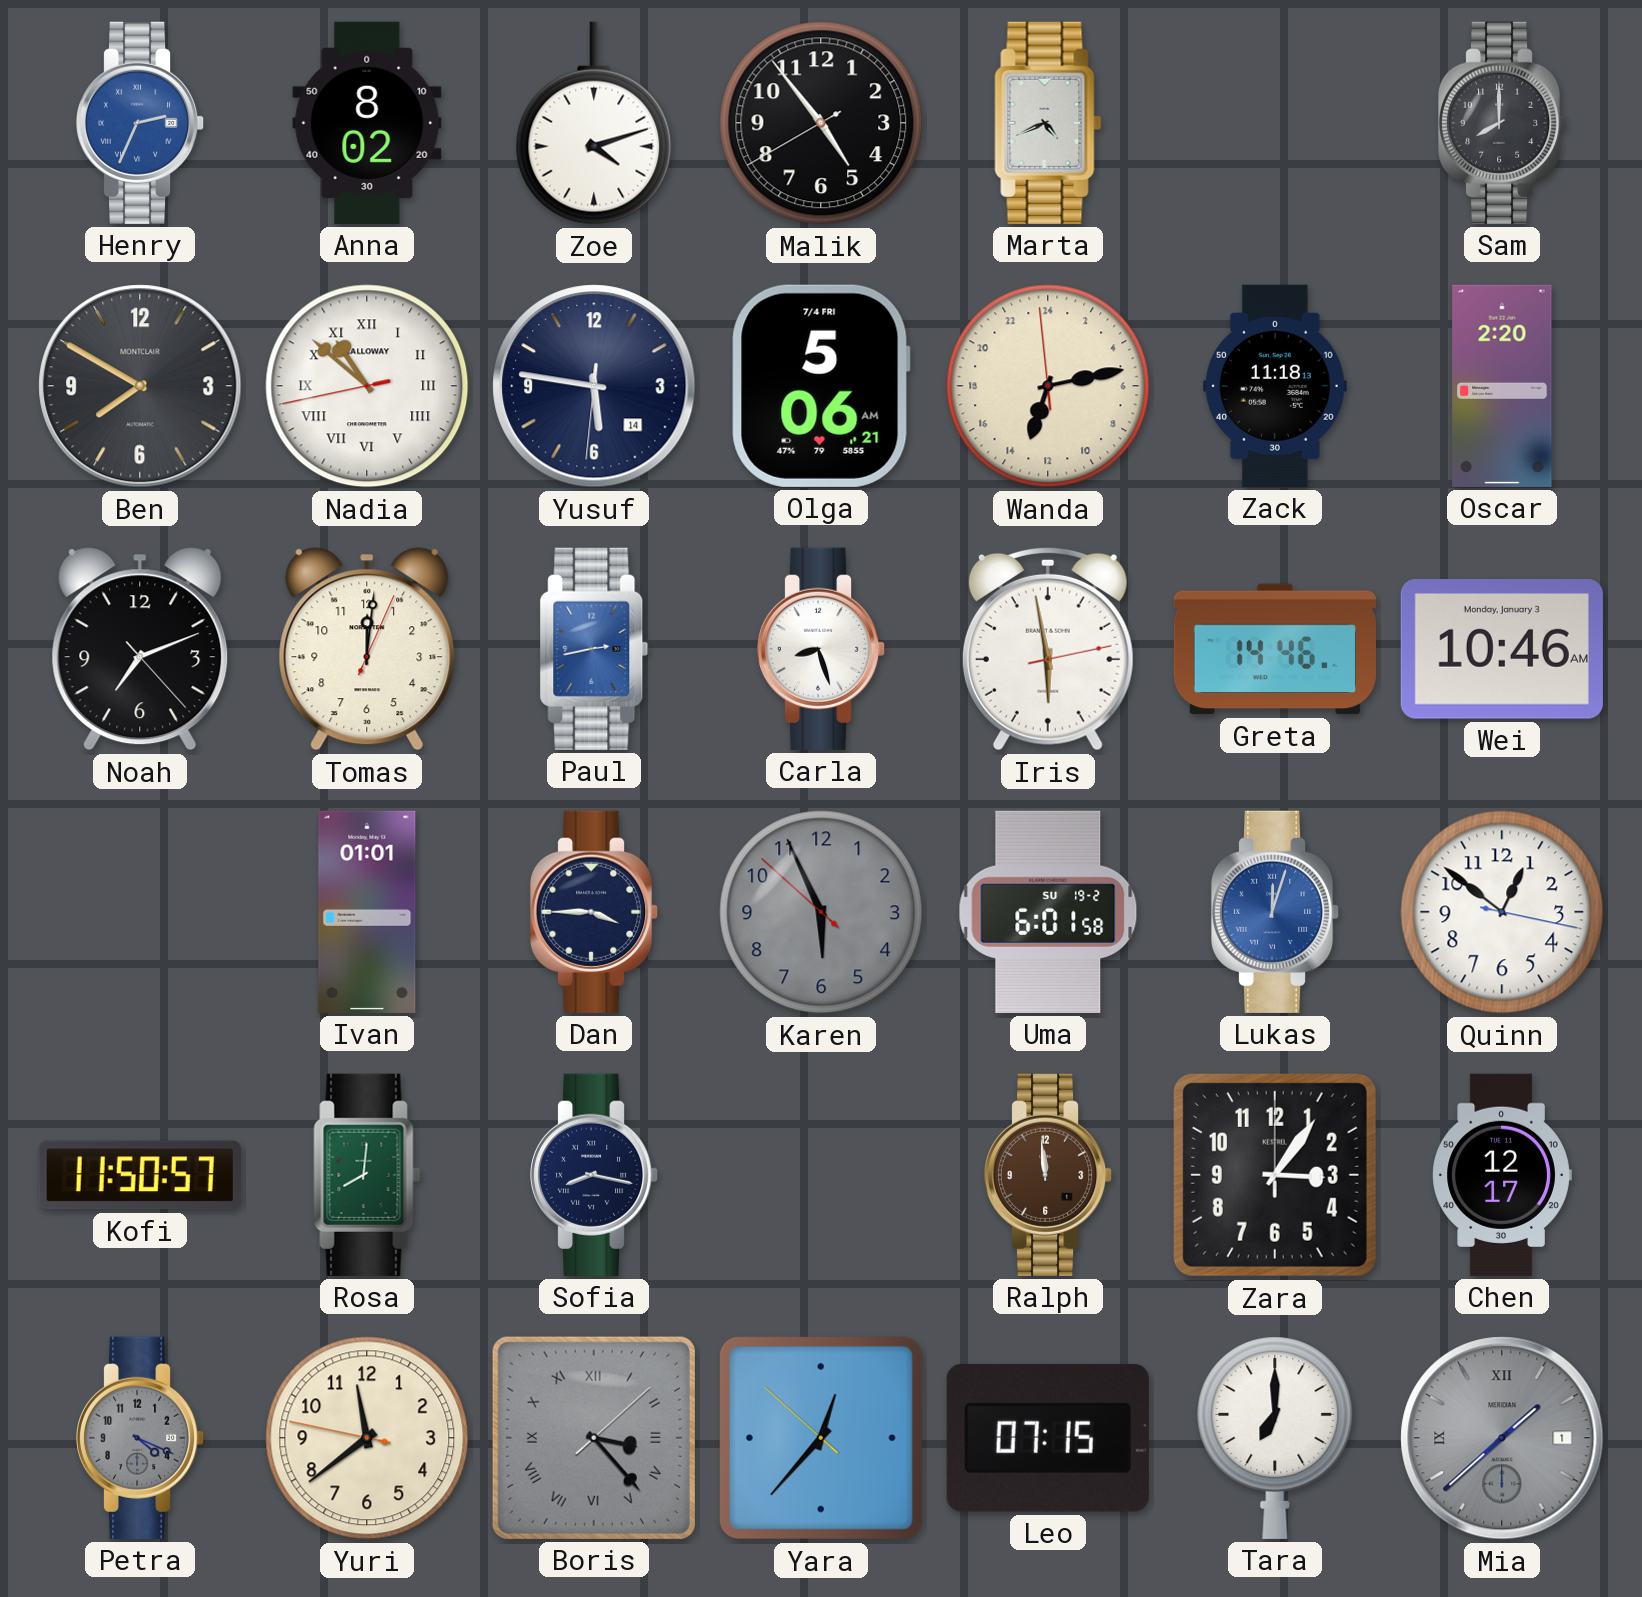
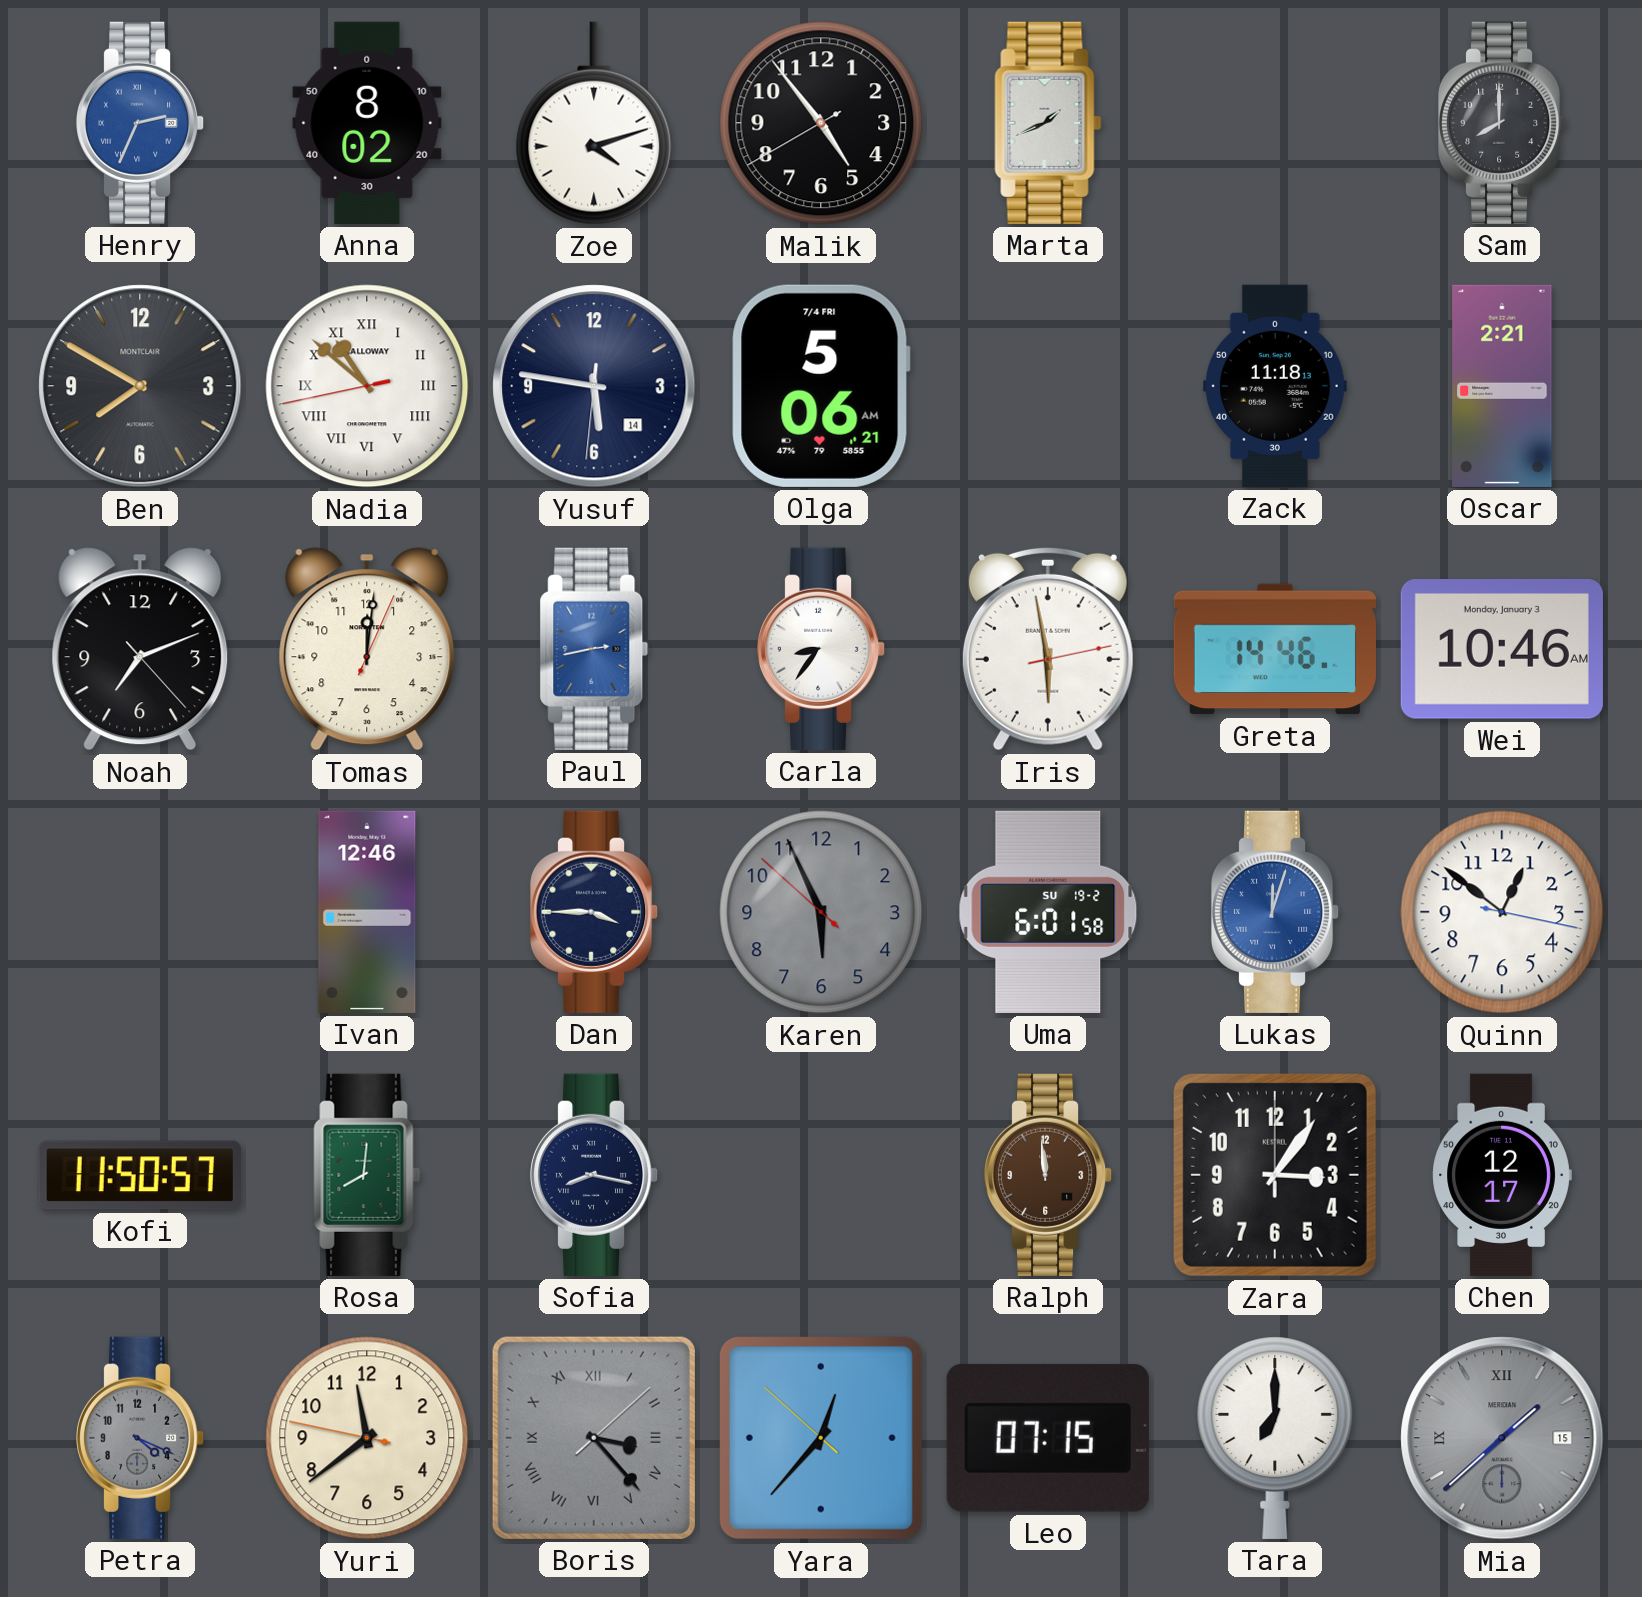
Marta: 4:41 -> 1:41 (1048, 123)
Wanda: 13:12 -> none (1048, 386)
Oscar: 2:20 -> 2:21 (1502, 386)
Carla: 8:27 -> 8:36 (821, 649)
Ivan: 01:01 -> 12:46 (367, 912)
Mia date: 1 -> 15 (1502, 1438)
